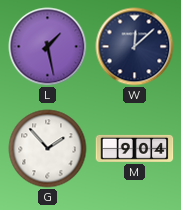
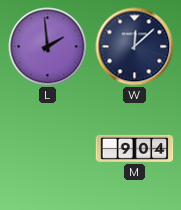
L: 1:28 -> 1:59 (48, 47)
G: 1:53 -> none (48, 149)
